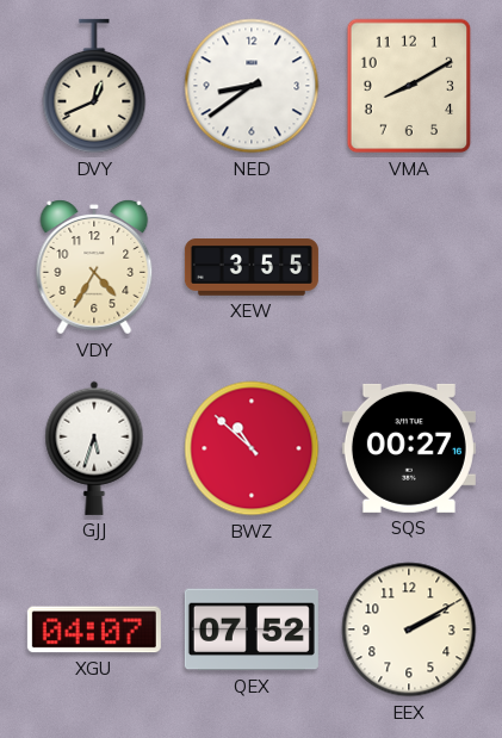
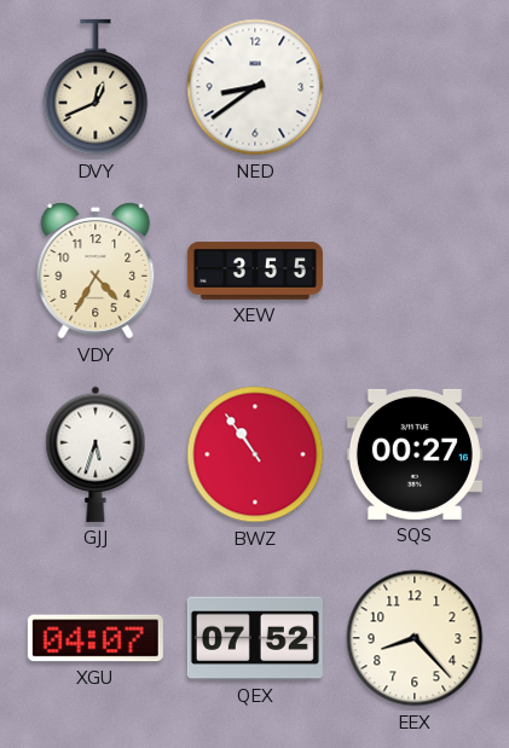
VMA: 8:10 -> none (409, 86)
BWZ: 10:52 -> 10:54 (255, 454)
EEX: 2:10 -> 8:23 (415, 638)
